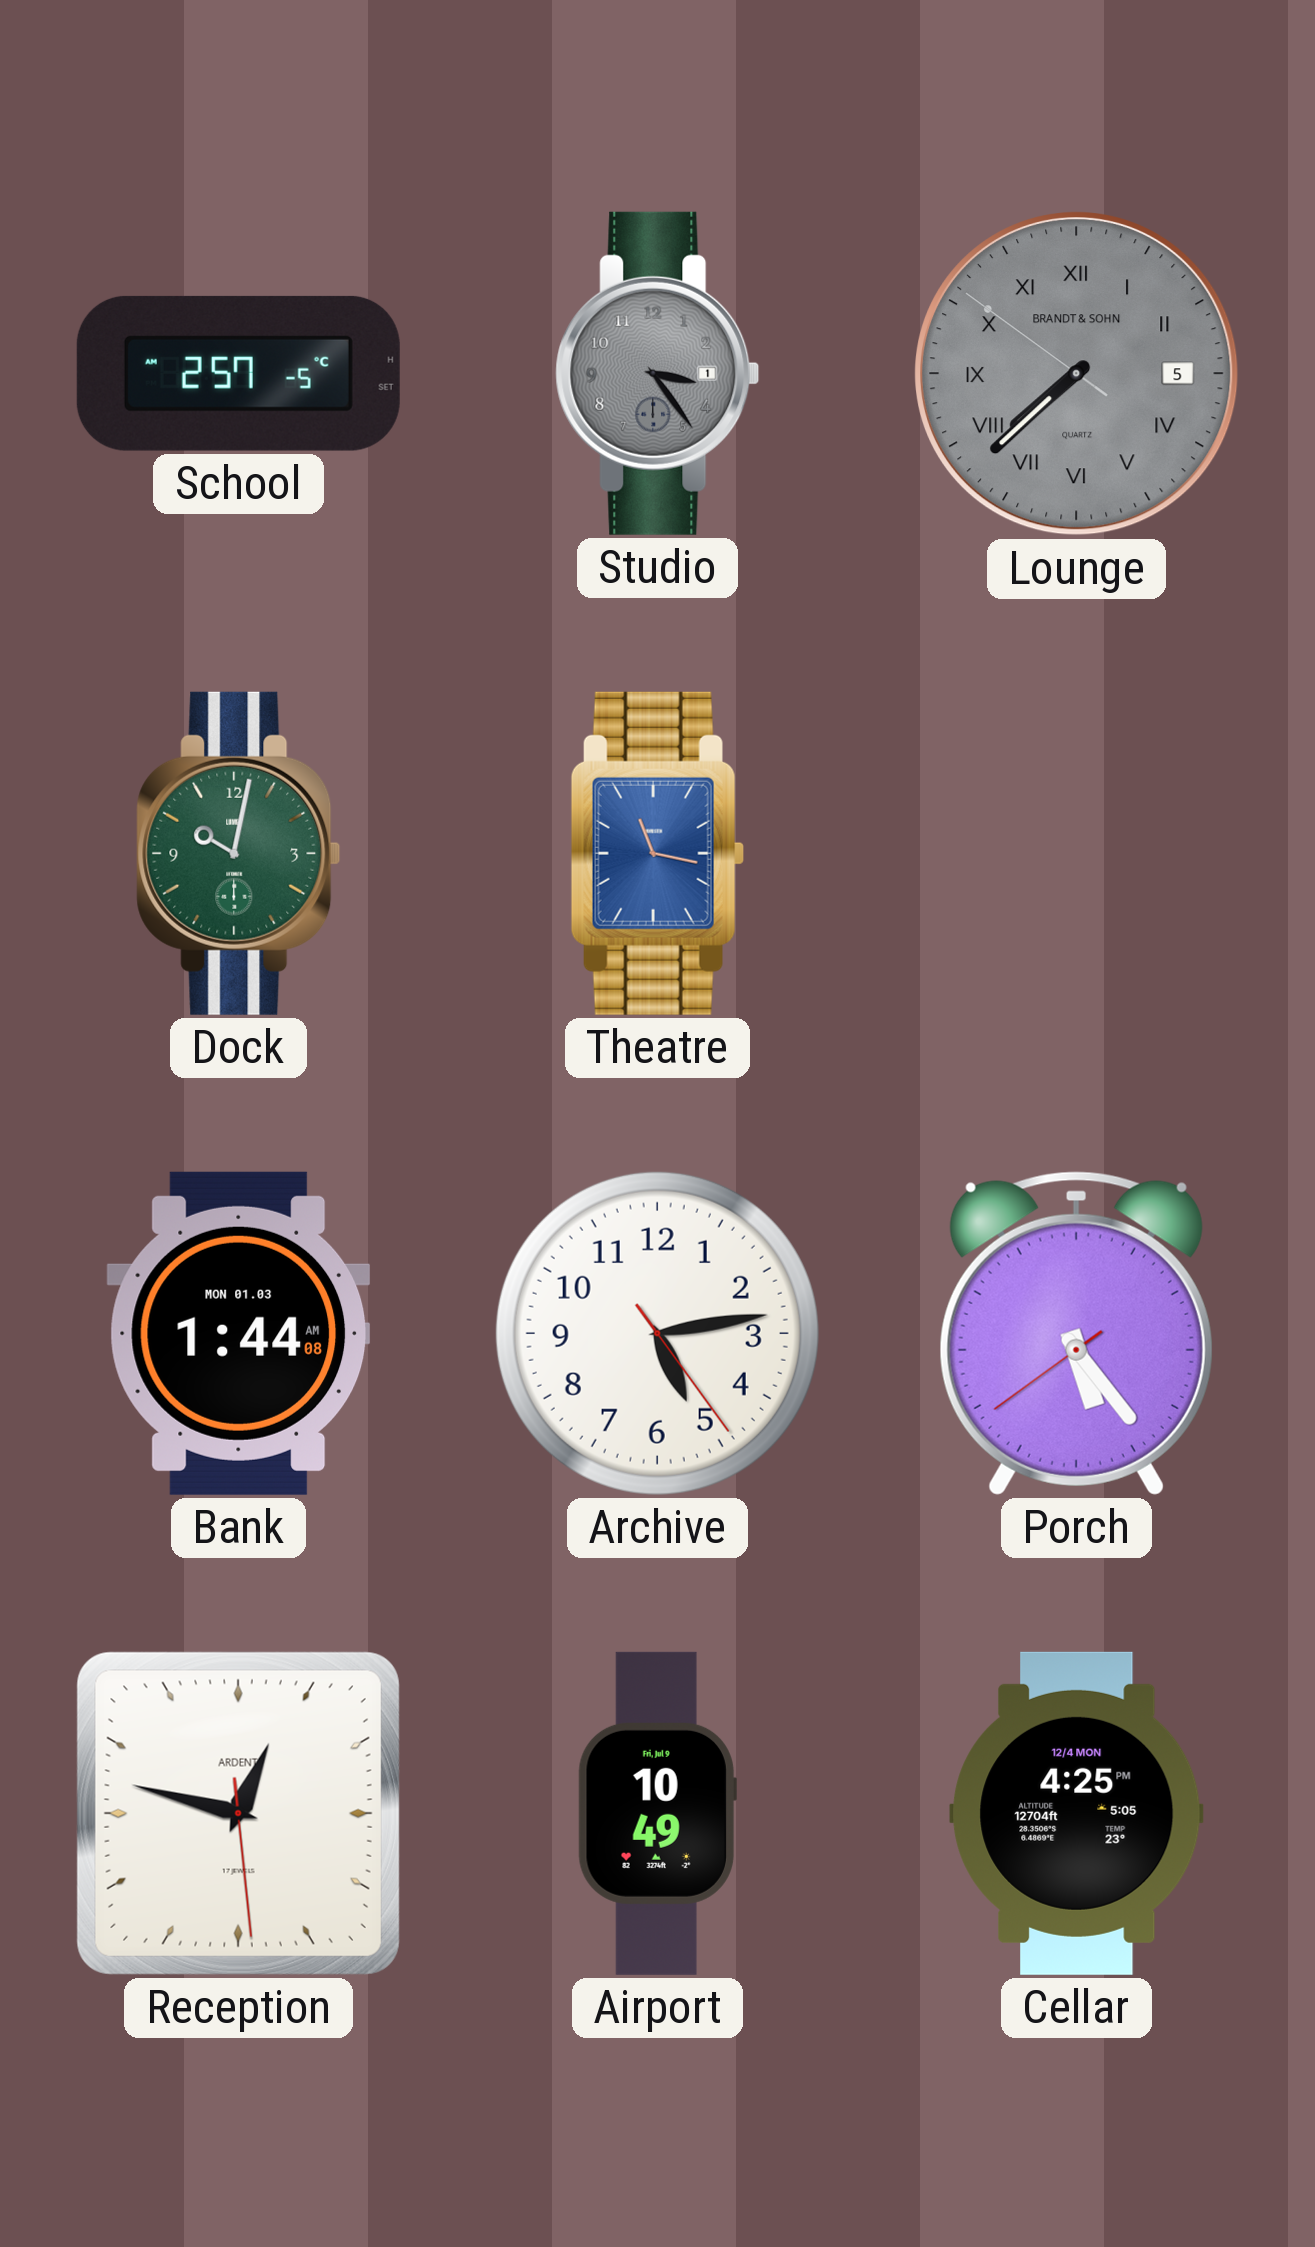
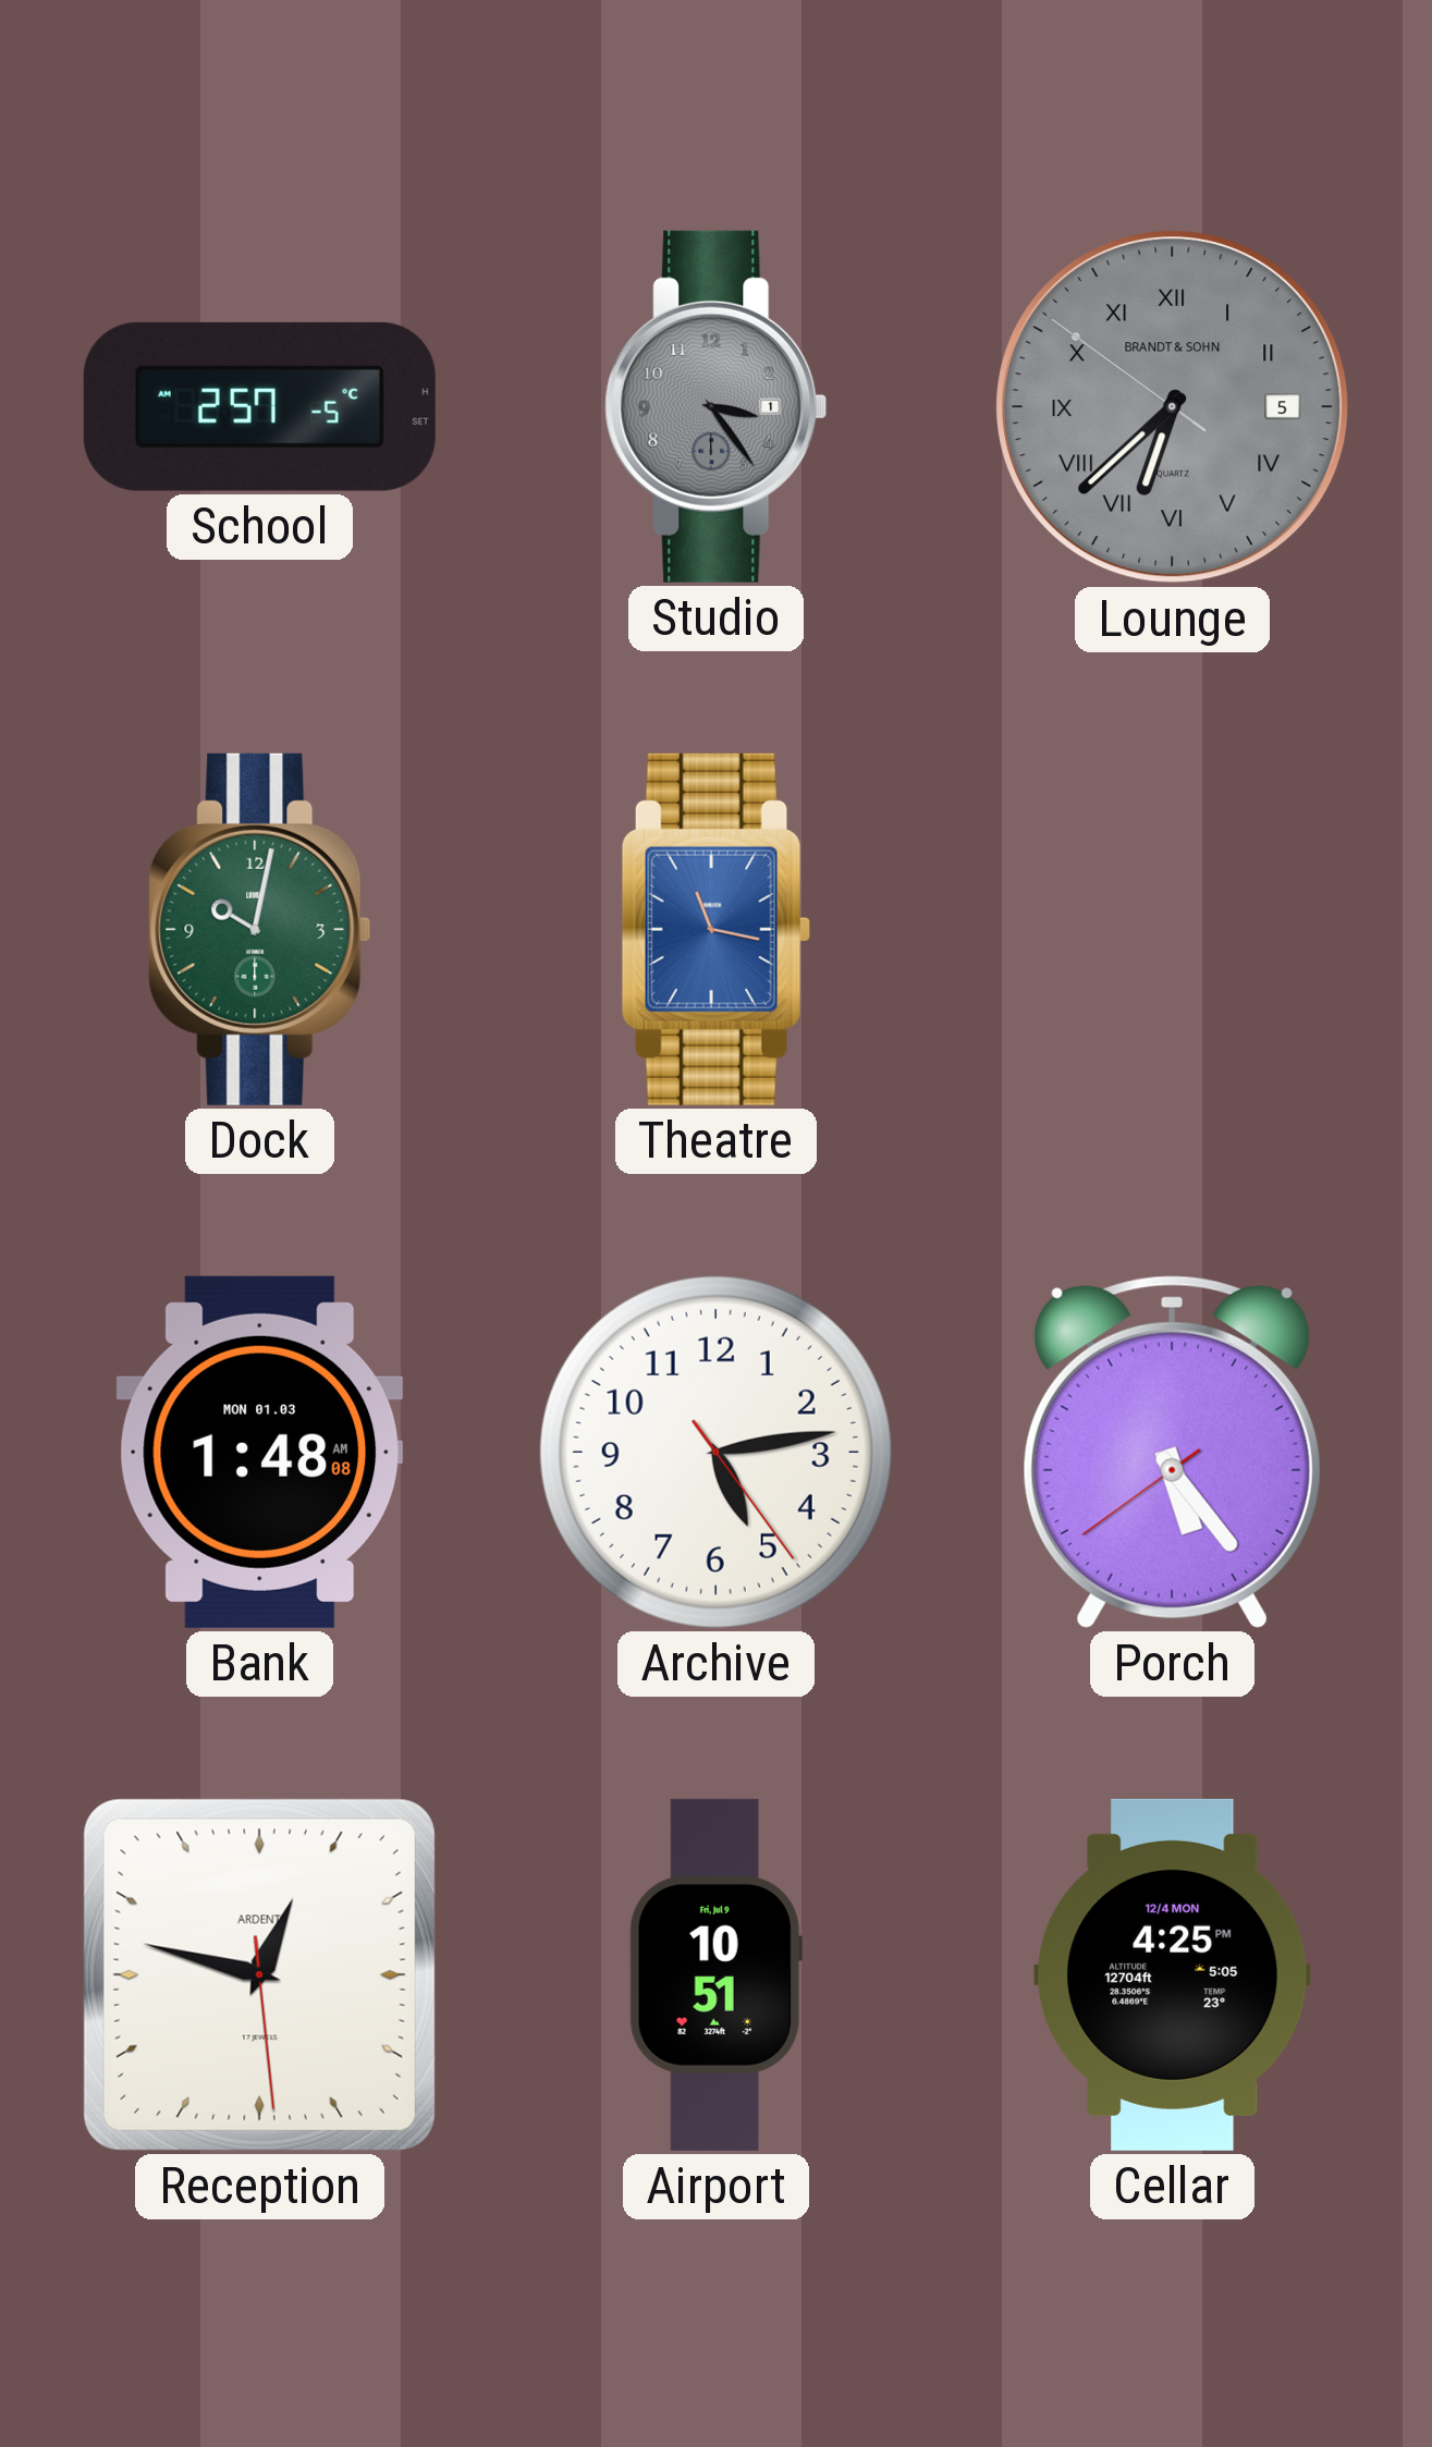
Lounge: 7:37 -> 6:37 (1173, 407)
Bank: 1:44 -> 1:48 (260, 1452)
Airport: 10:49 -> 10:51 (715, 1974)
